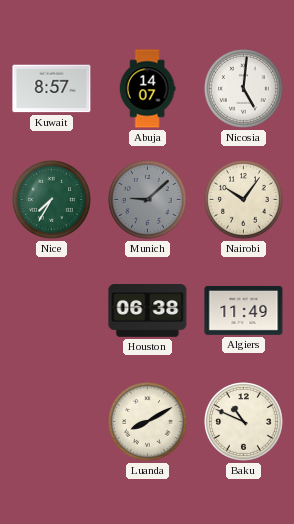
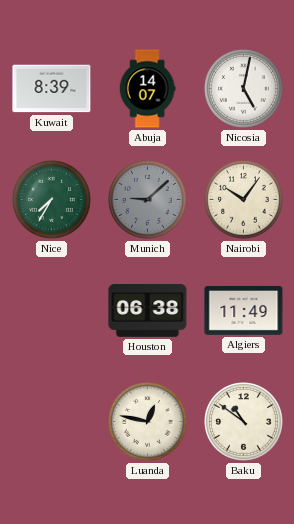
Kuwait: 8:57 -> 8:39 (52, 89)
Nicosia: 5:01 -> 5:02 (244, 89)
Luanda: 8:10 -> 12:47 (148, 422)
Baku: 10:49 -> 10:51 (244, 422)
